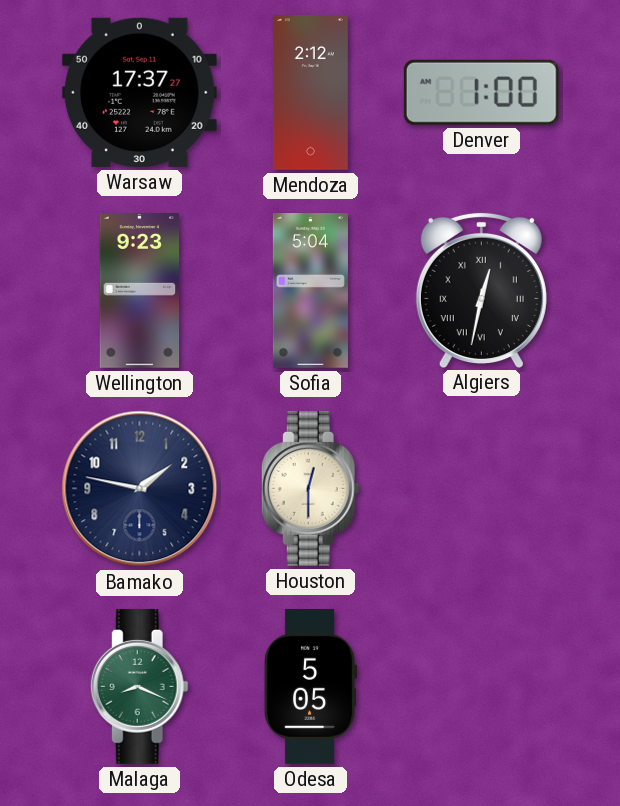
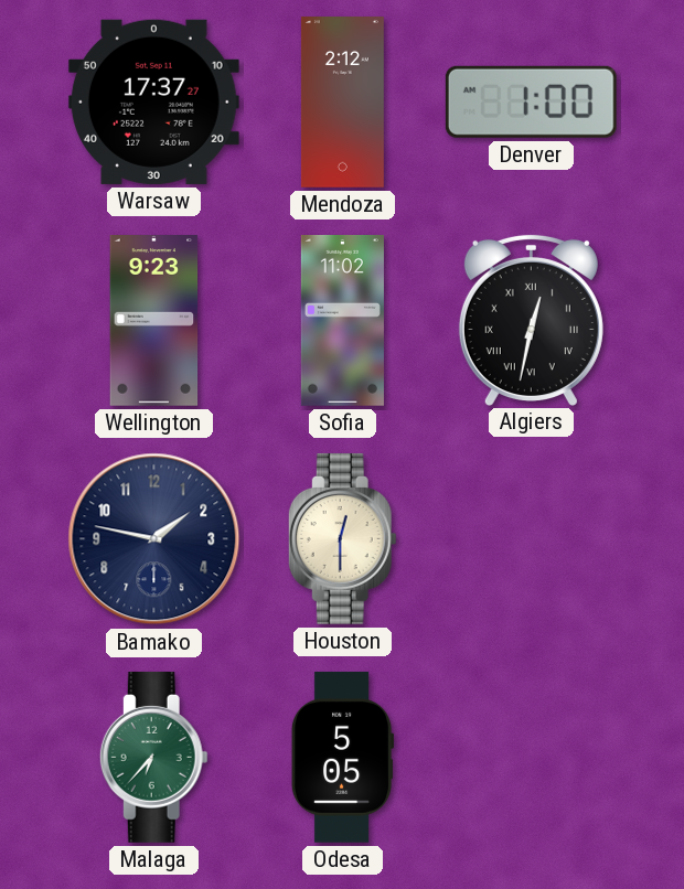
Sofia: 5:04 -> 11:02 (342, 321)
Malaga: 8:19 -> 6:37 (153, 757)
